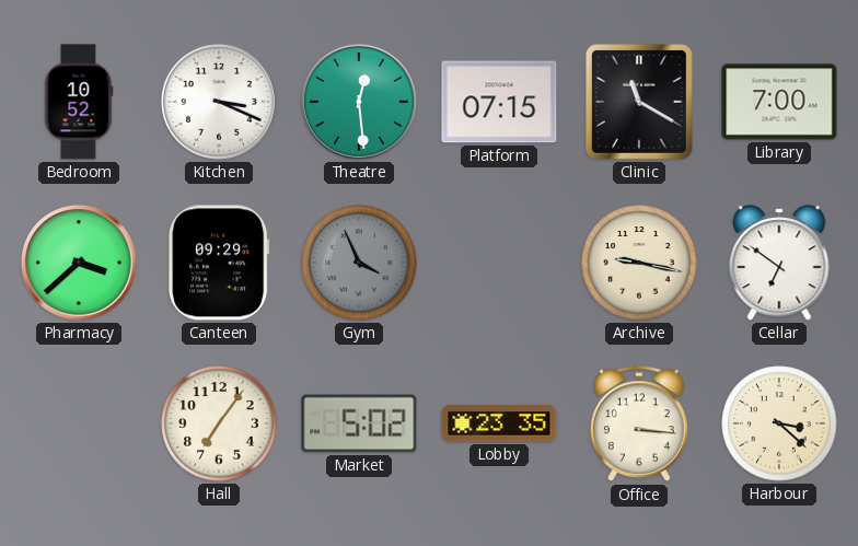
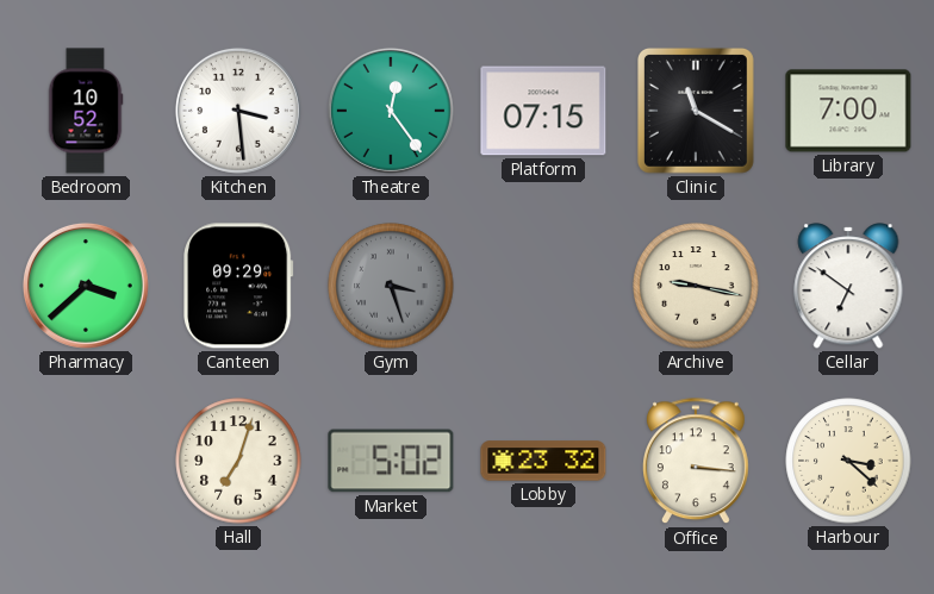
Kitchen: 3:19 -> 3:29 (238, 111)
Theatre: 12:29 -> 12:24 (391, 111)
Gym: 3:56 -> 3:27 (391, 286)
Hall: 7:06 -> 7:03 (238, 461)
Lobby: 23:35 -> 23:32 (543, 461)
